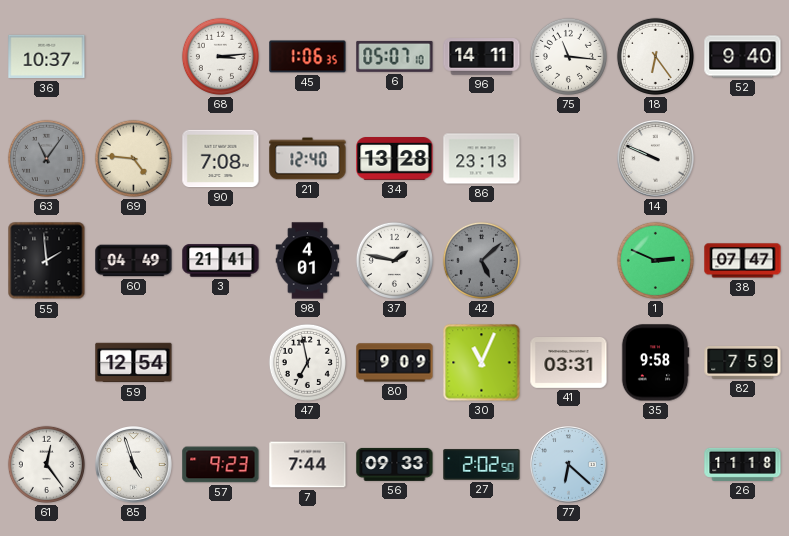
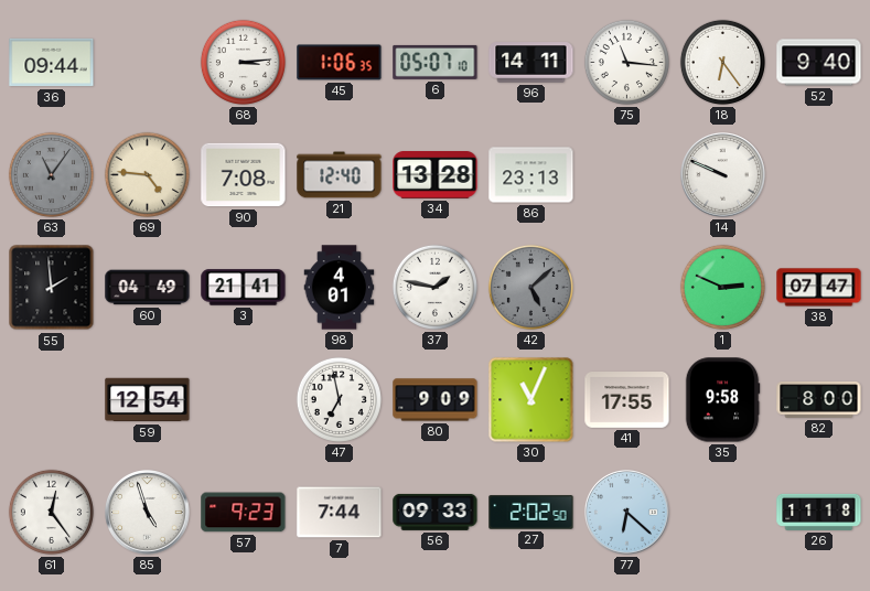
36: 10:37 -> 09:44 (52, 63)
41: 03:31 -> 17:55 (627, 400)
82: 7:59 -> 8:00 (819, 400)
